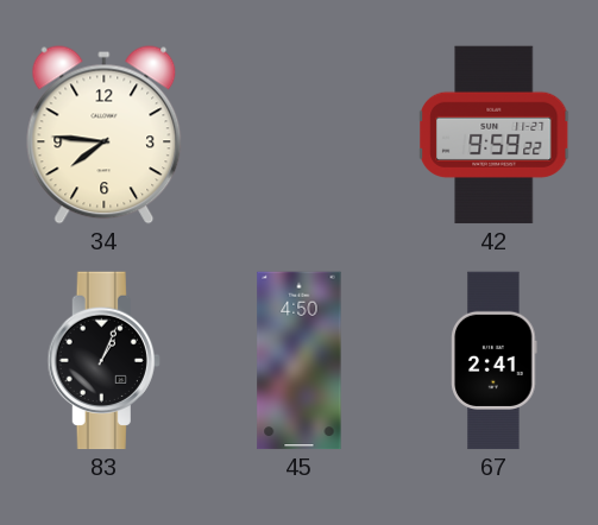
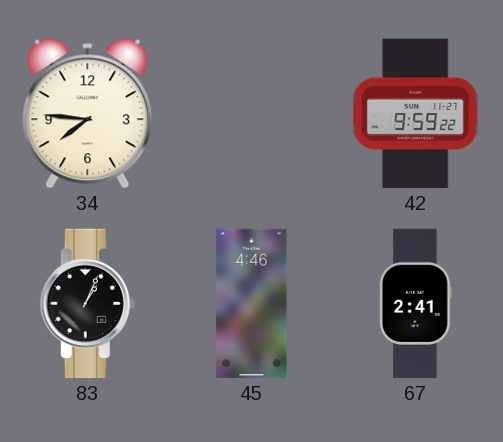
45: 4:50 -> 4:46 (252, 304)
